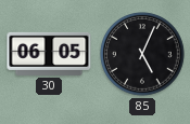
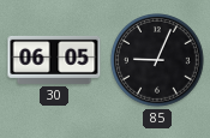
85: 5:04 -> 9:04 (157, 60)
